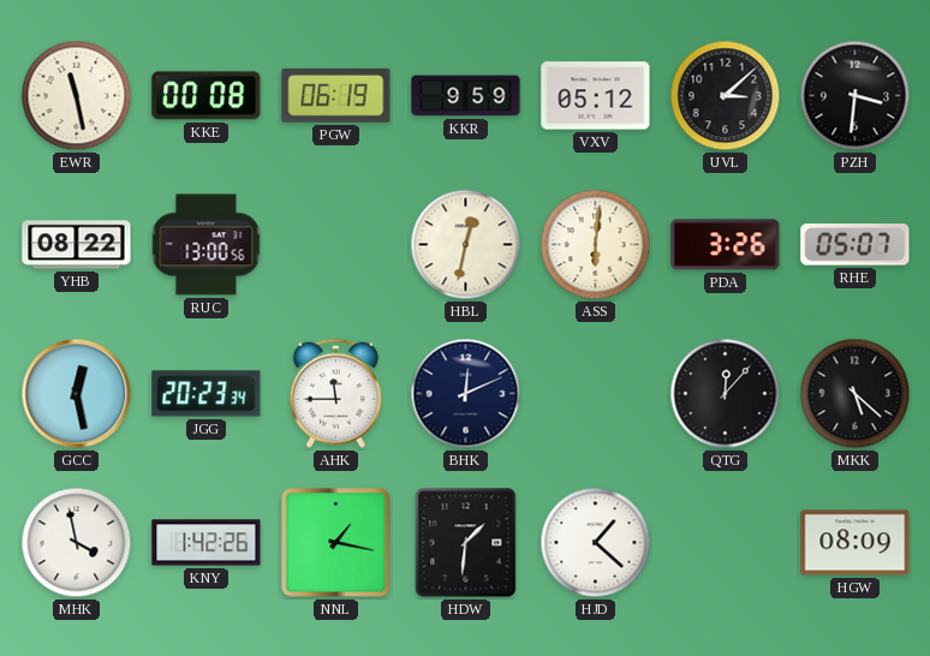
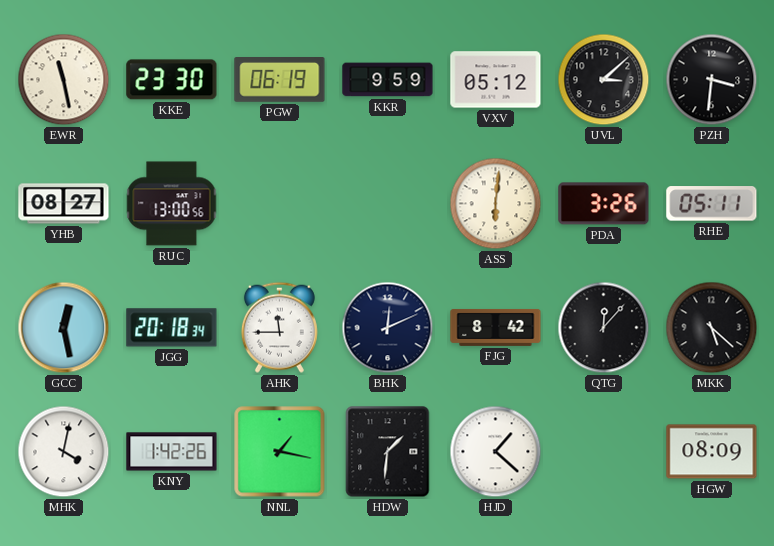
KKE: 00:08 -> 23:30 (172, 80)
YHB: 08:22 -> 08:27 (64, 204)
HBL: 12:32 -> none (466, 245)
RHE: 05:07 -> 05:11 (712, 204)
JGG: 20:23 -> 20:18 (172, 328)
FJG: none -> 8:42 (496, 327)
MHK: 3:58 -> 4:02 (64, 452)
